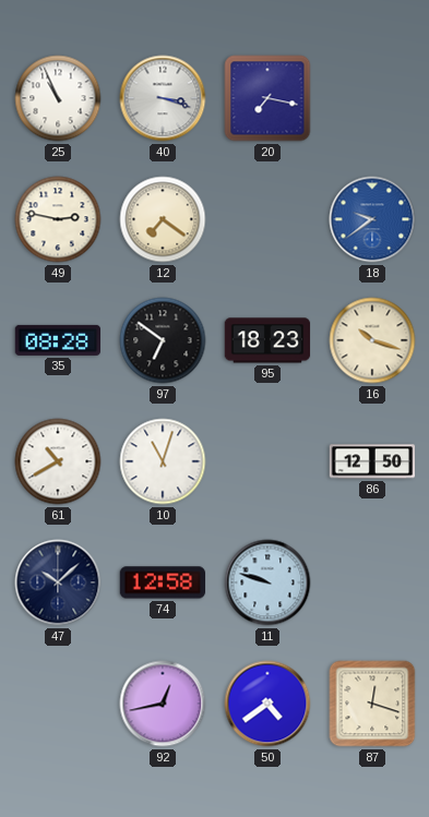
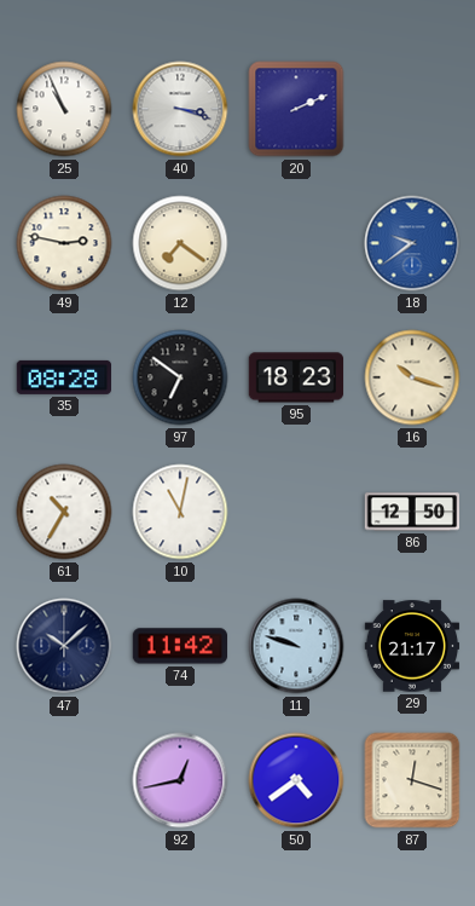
20: 7:17 -> 2:11 (296, 109)
61: 10:40 -> 10:35 (64, 512)
10: 11:03 -> 11:02 (180, 512)
74: 12:58 -> 11:42 (180, 646)
29: none -> 21:17 (412, 646)
